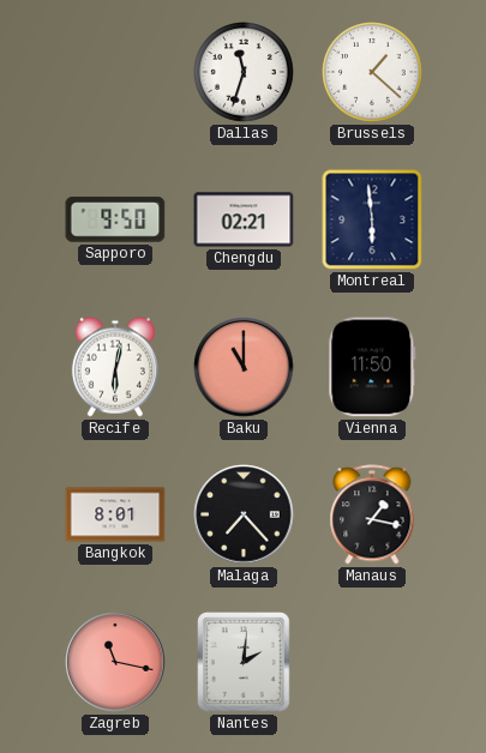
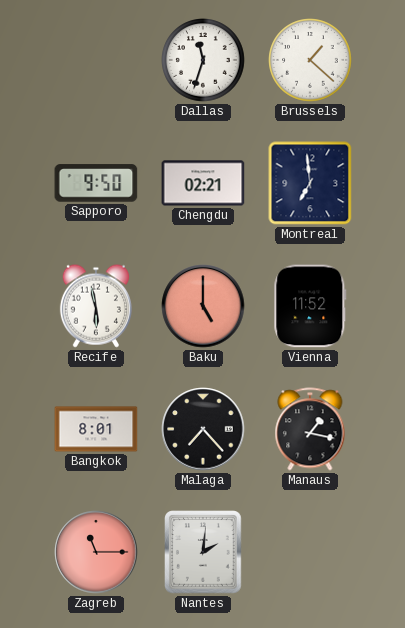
Montreal: 5:59 -> 6:59 (310, 183)
Recife: 6:02 -> 5:58 (96, 306)
Baku: 11:00 -> 5:00 (203, 306)
Vienna: 11:50 -> 11:52 (310, 306)
Zagreb: 11:17 -> 11:15 (96, 552)
